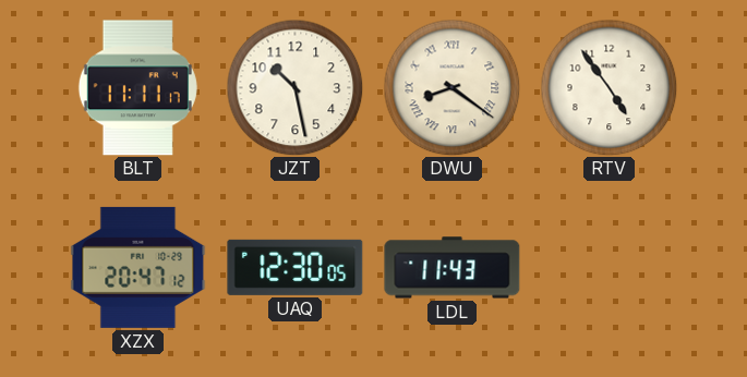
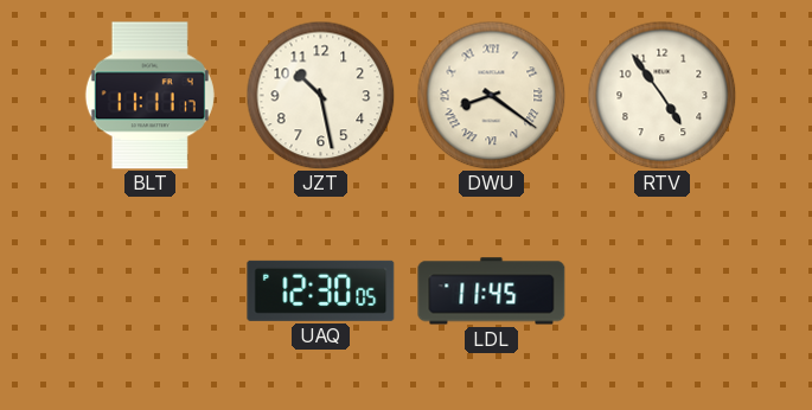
XZX: 20:47 -> none (138, 267)
LDL: 11:43 -> 11:45 (492, 292)
